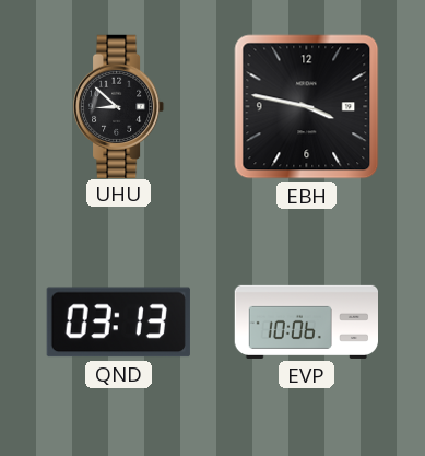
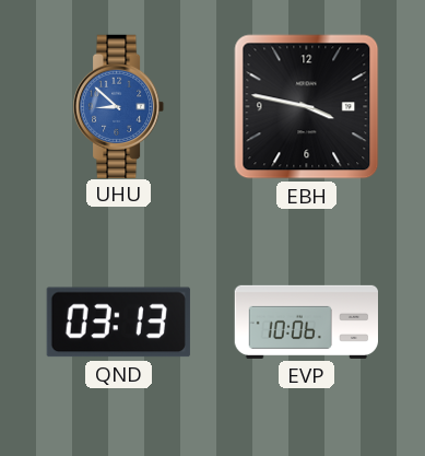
UHU dial: black -> blue (120, 106)
